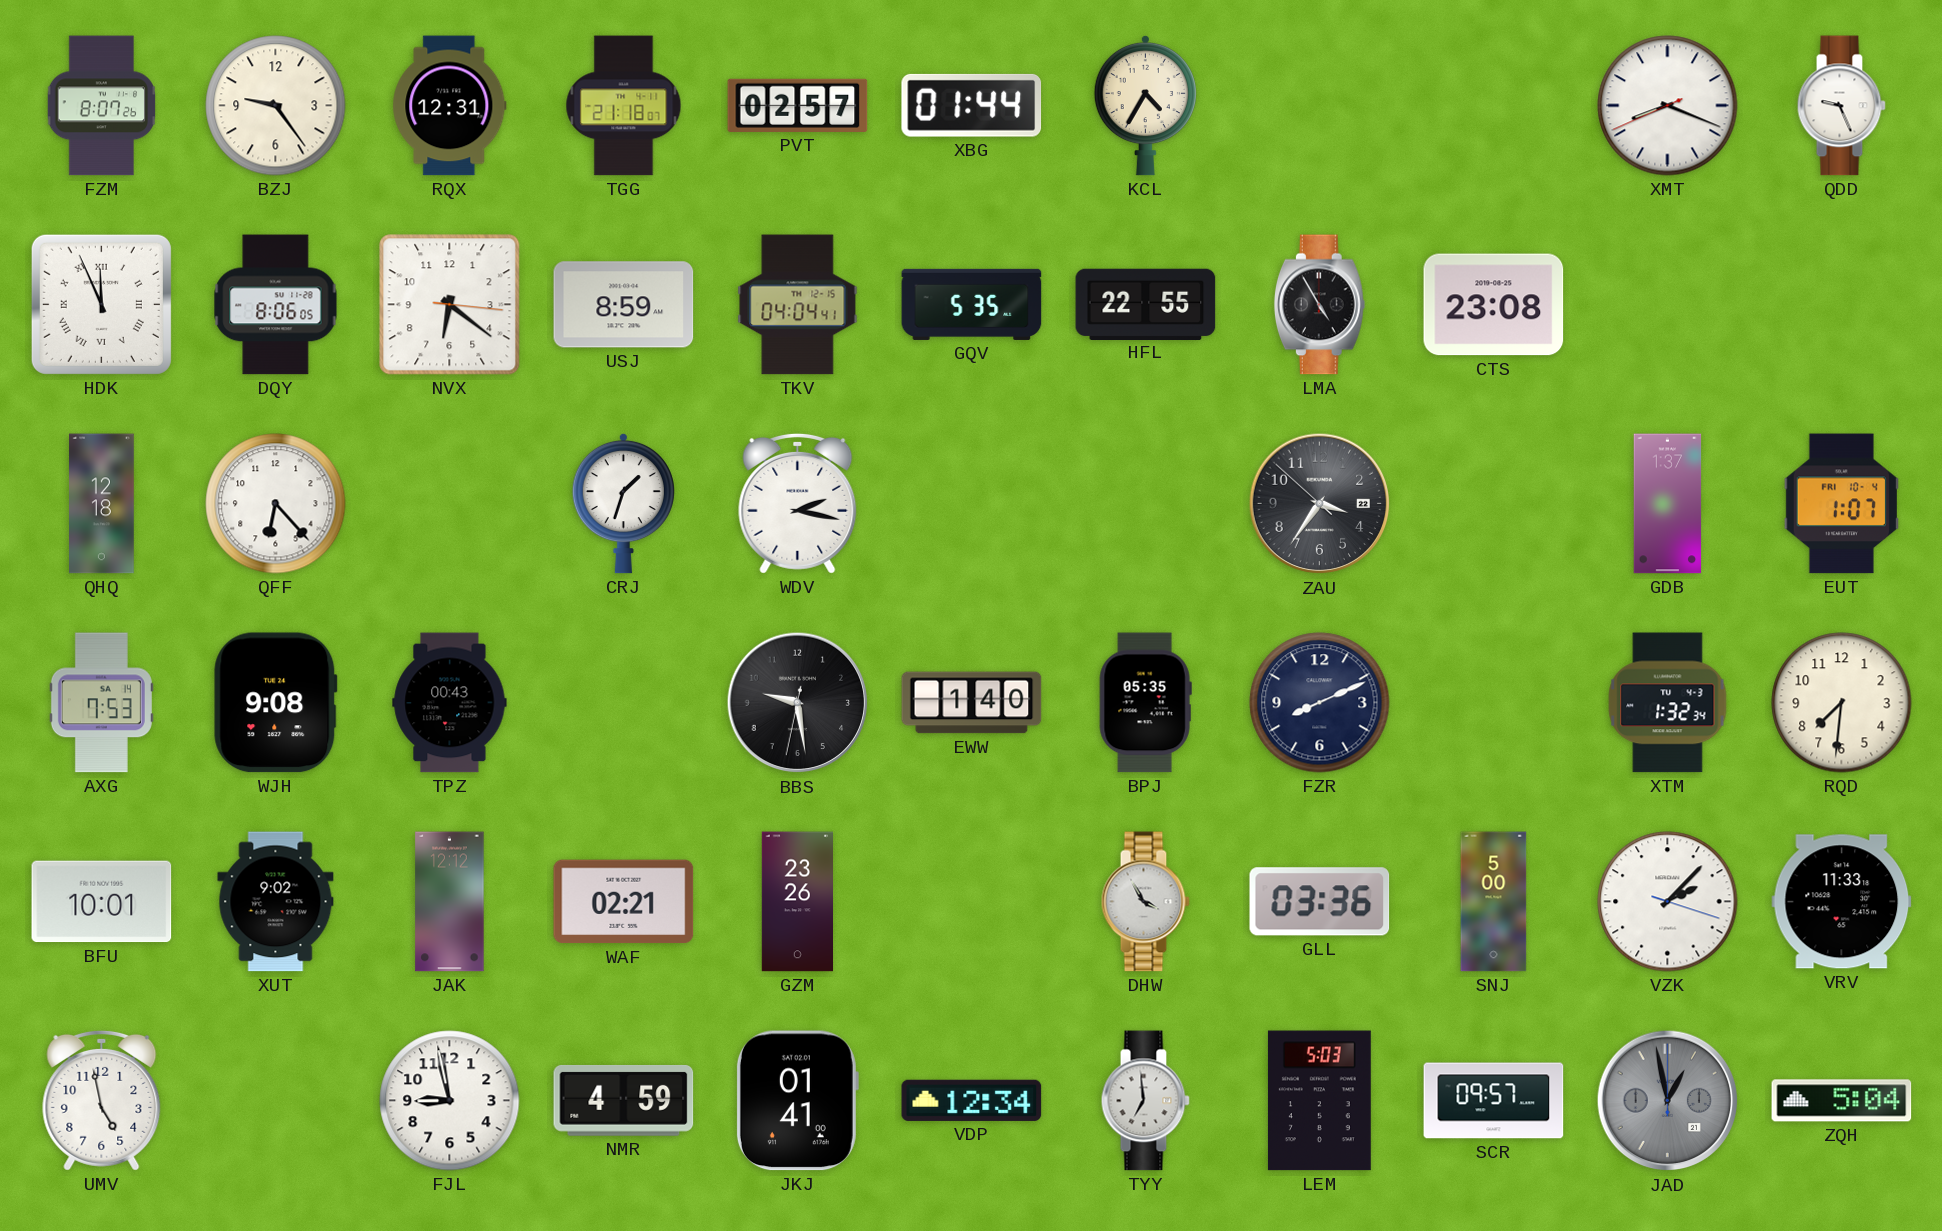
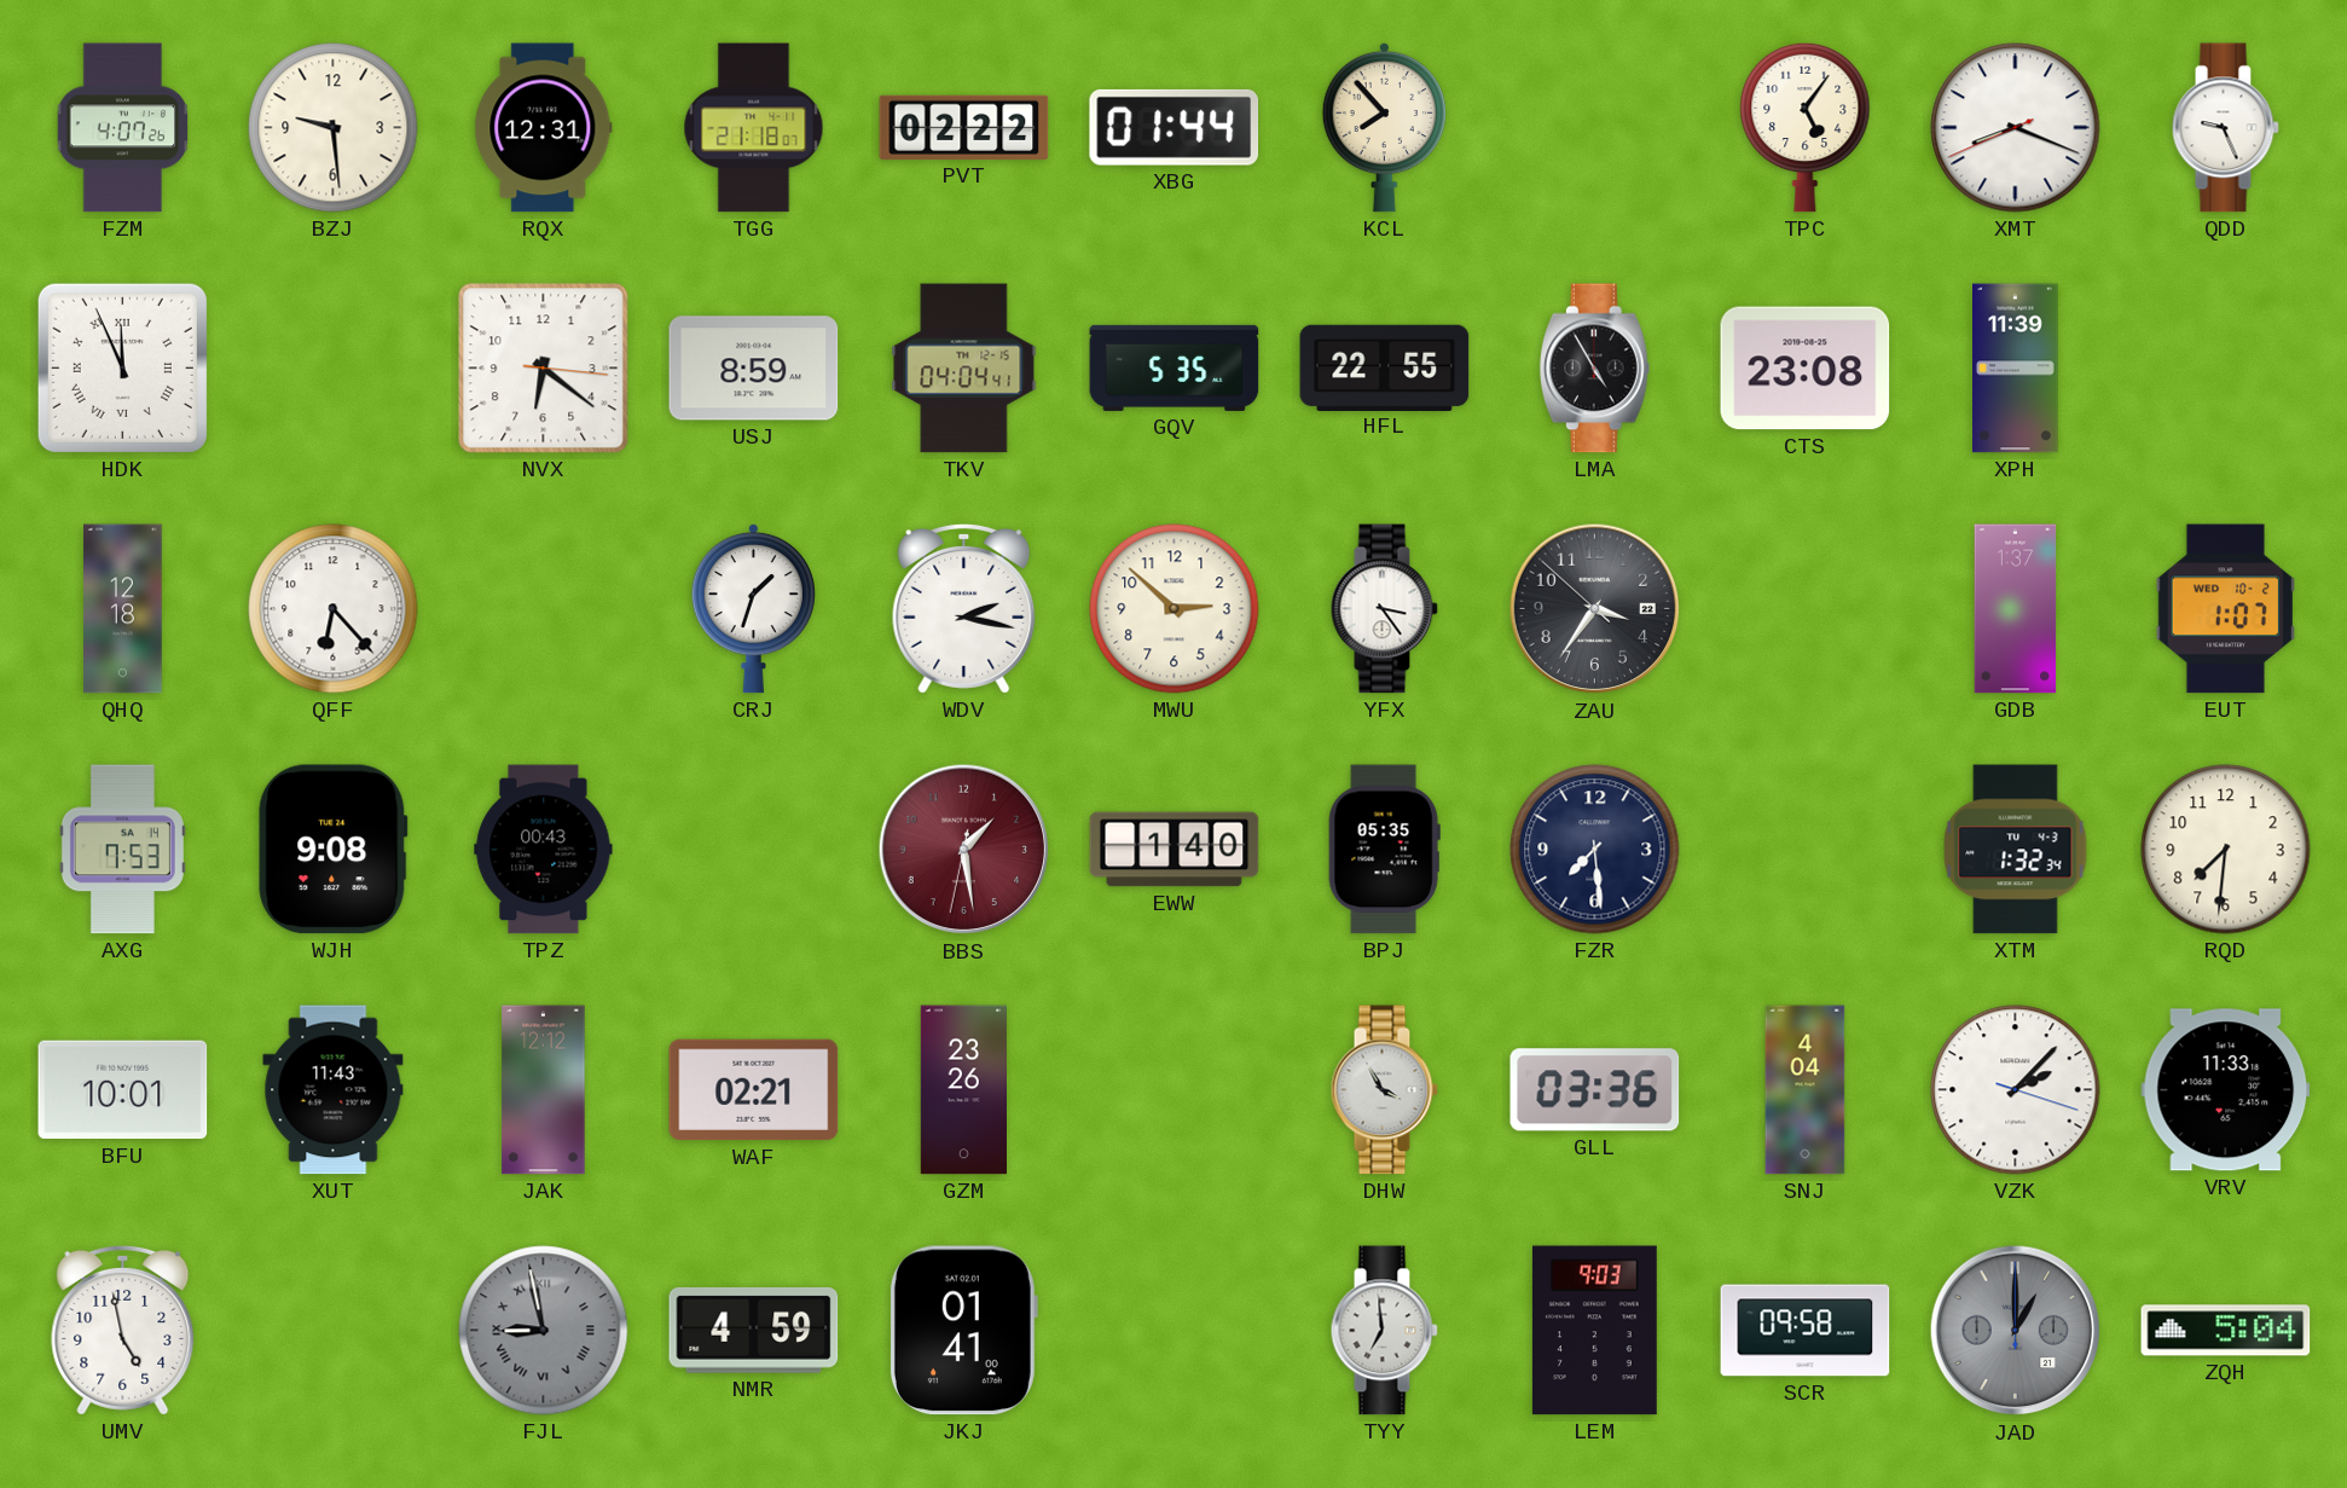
FZM: 8:07 -> 4:07 (123, 128)
BZJ: 9:24 -> 9:29 (334, 128)
PVT: 02:57 -> 02:22 (964, 127)
KCL: 4:35 -> 7:53 (1384, 127)
TPC: none -> 5:06 (1806, 127)
DQY: 8:06 -> none (276, 305)
XPH: none -> 11:39 (2016, 369)
MWU: none -> 2:52 (1175, 609)
YFX: none -> 3:24 (1384, 609)
EUT date: FRI 10-4 -> WED 10-2 (2225, 609)
BBS: 9:28 -> 1:28 (964, 850)
BBS dial: black -> burgundy (964, 850)
FZR: 8:11 -> 7:29 (1595, 850)
XUT: 9:02 -> 11:43 (334, 1090)
SNJ: 5:00 -> 4:04 (1806, 1090)
FJL dial: white -> grey (544, 1331)
FJL numerals: Arabic -> Roman (544, 1331)
VDP: 12:34 -> none (972, 1100)
LEM: 5:03 -> 9:03 (1594, 1331)
SCR: 09:57 -> 09:58 (1806, 1331)
JAD: 12:58 -> 1:00 (2016, 1331)
